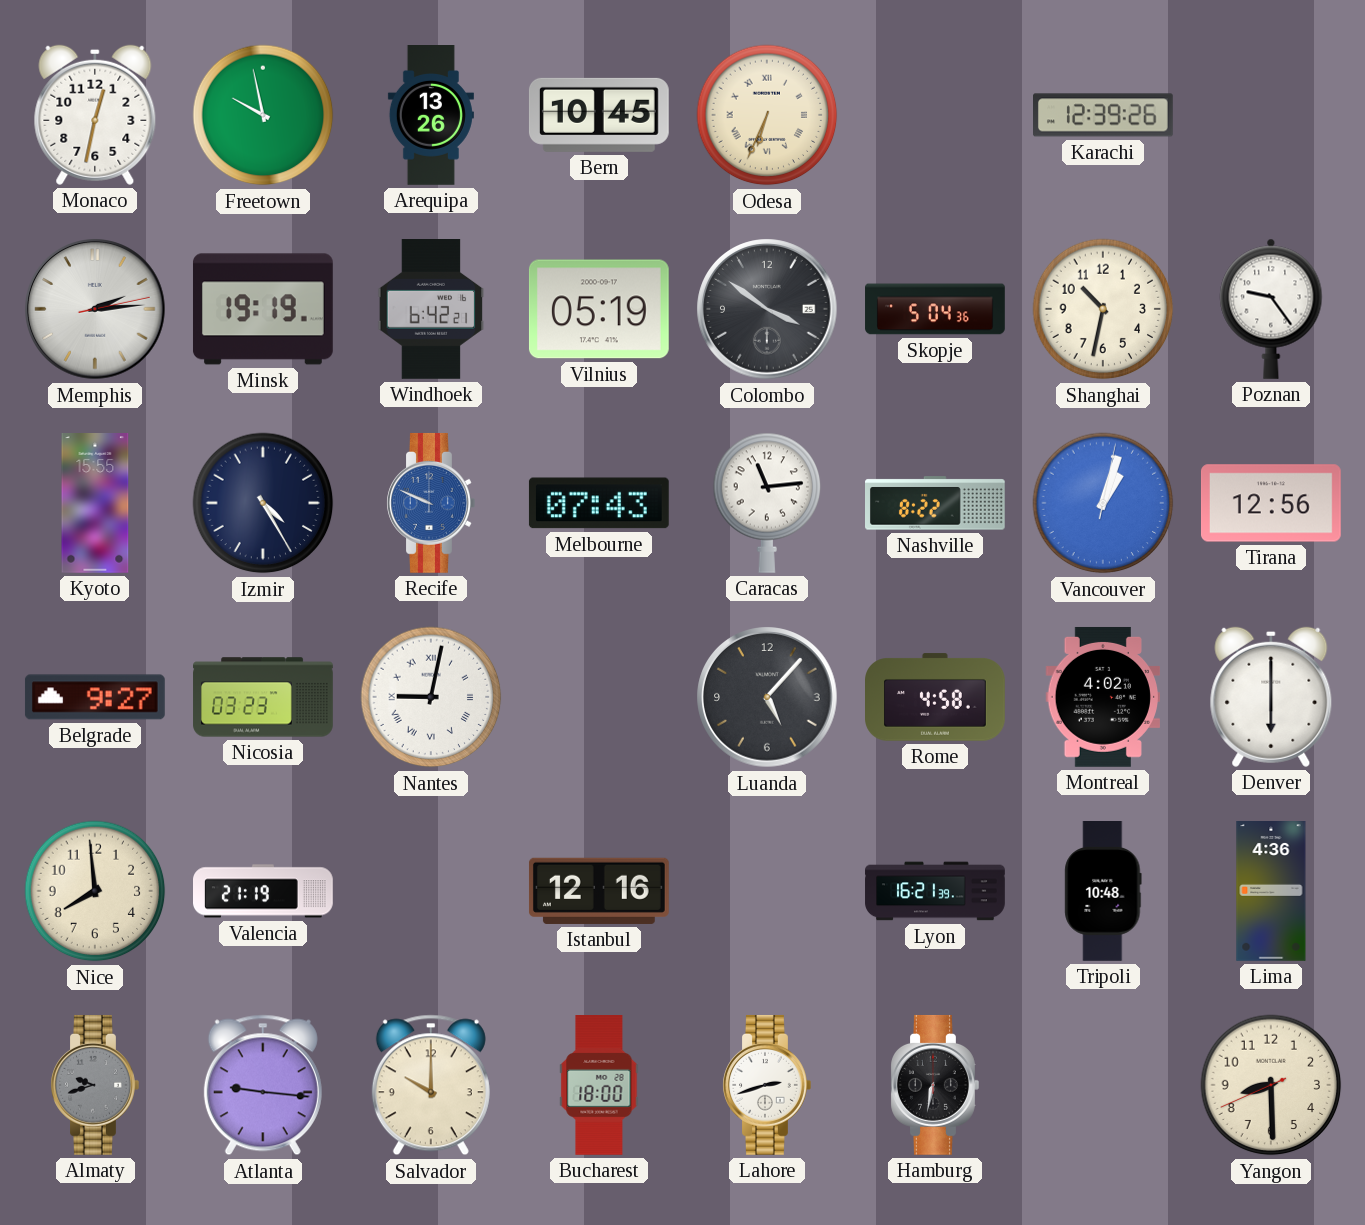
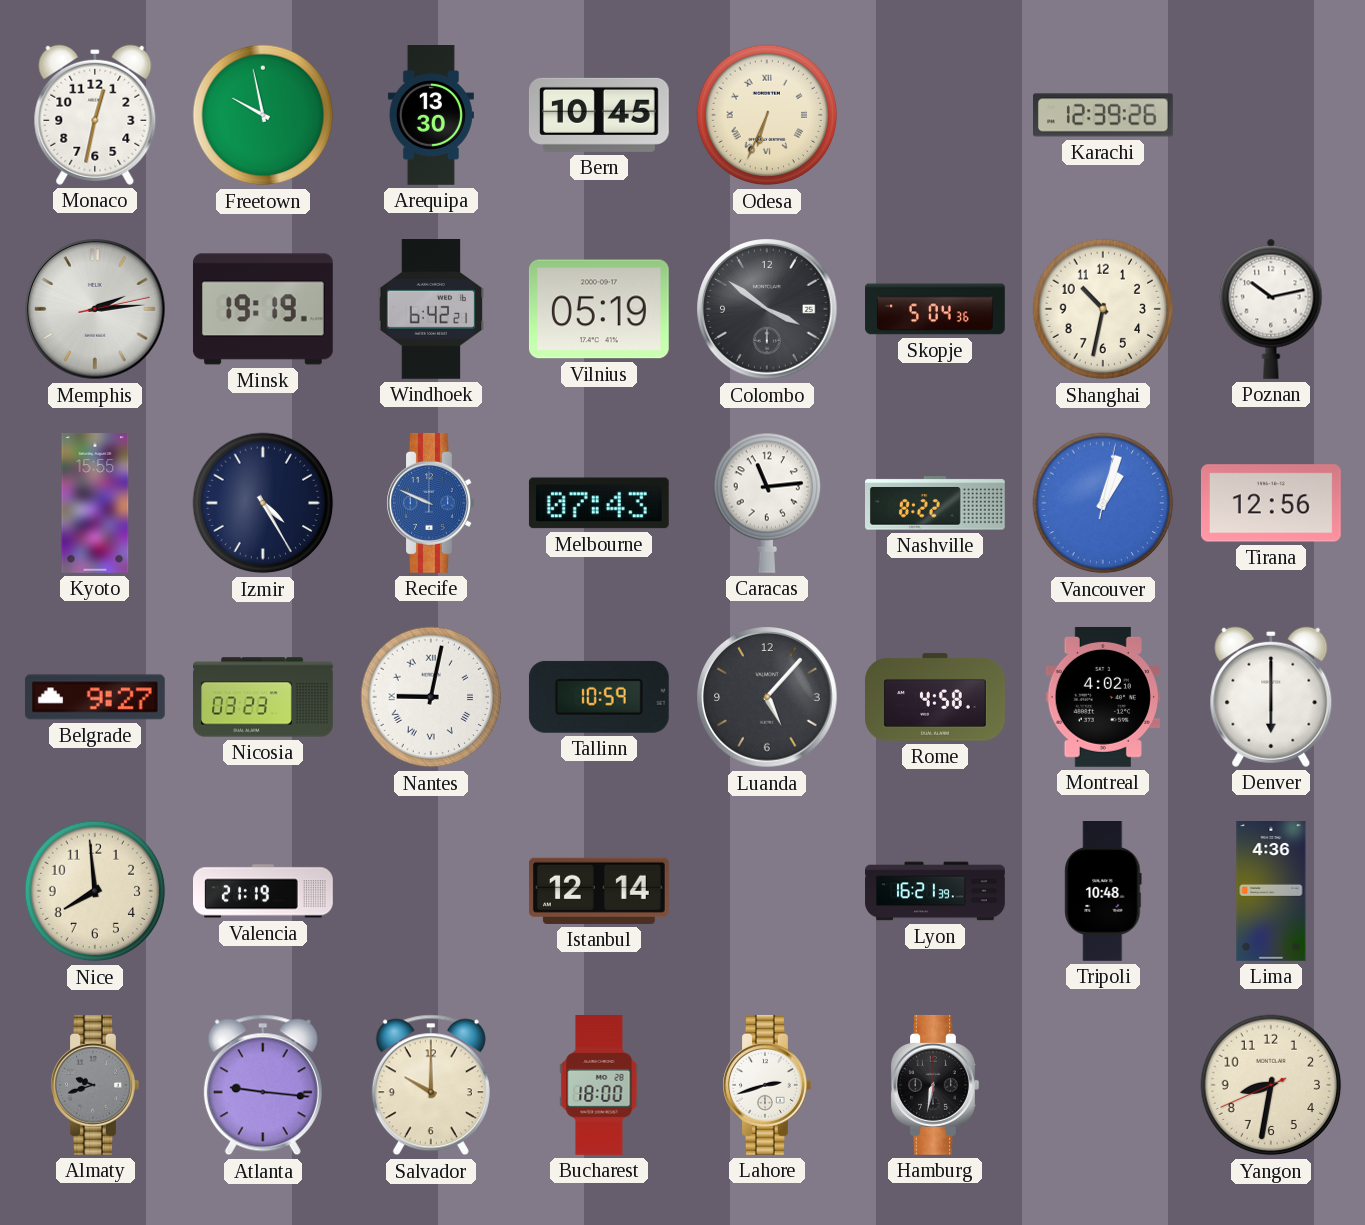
Arequipa: 13:26 -> 13:30 (431, 116)
Poznan: 9:24 -> 10:13 (1271, 309)
Tallinn: none -> 10:59 (599, 697)
Istanbul: 12:16 -> 12:14 (599, 891)
Yangon: 8:29 -> 8:31 (1271, 1085)
